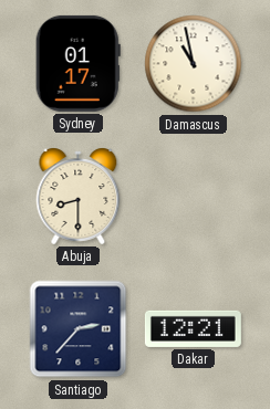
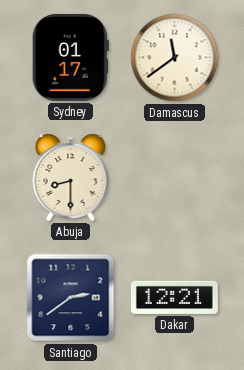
Damascus: 10:58 -> 11:39 (175, 58)
Santiago: 2:37 -> 2:39 (71, 298)
